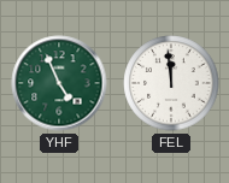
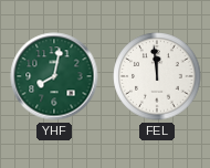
YHF: 4:56 -> 8:02 (54, 76)
